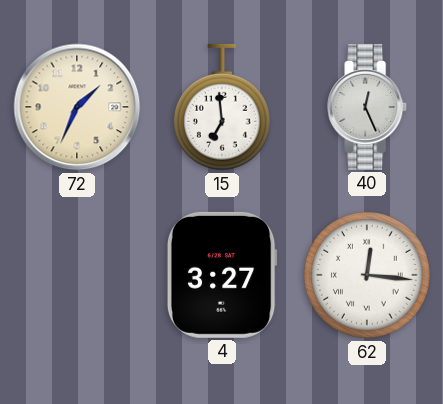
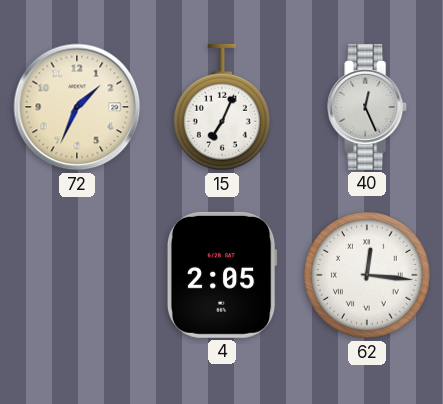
15: 6:59 -> 7:04 (222, 107)
4: 3:27 -> 2:05 (222, 275)
